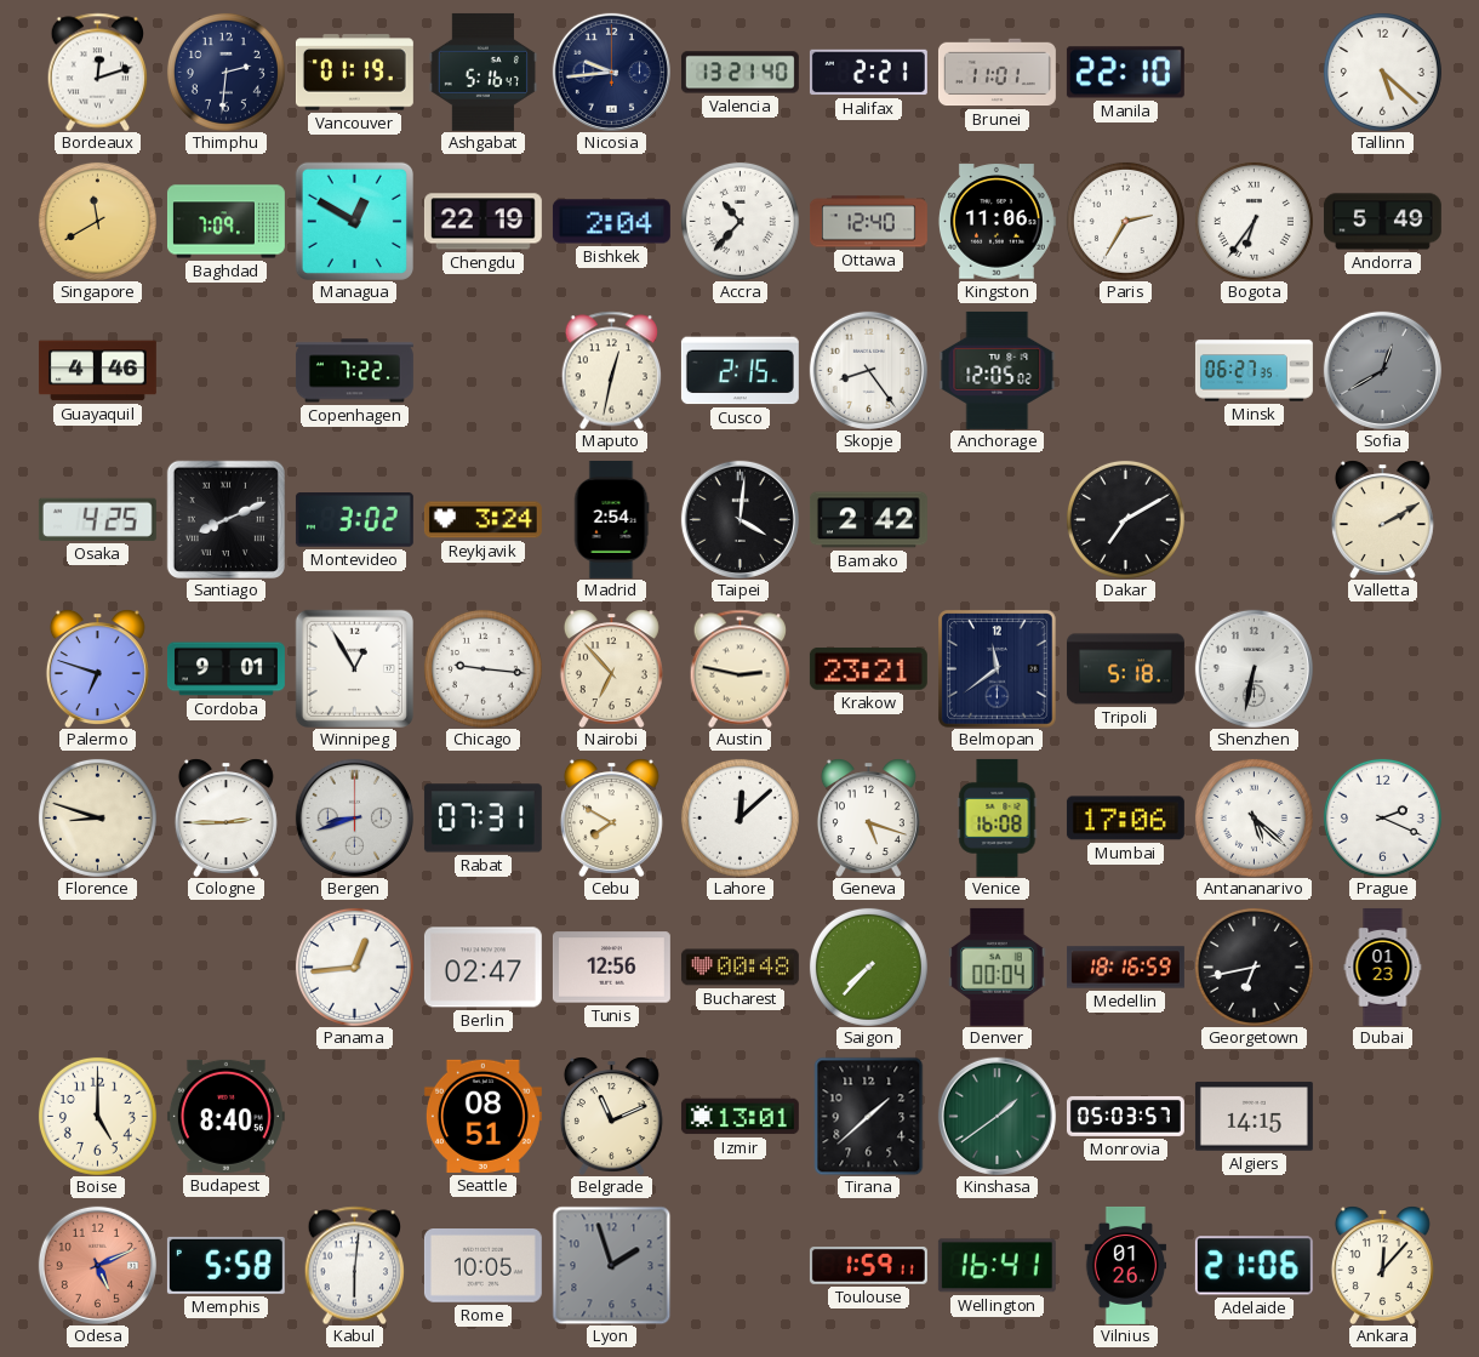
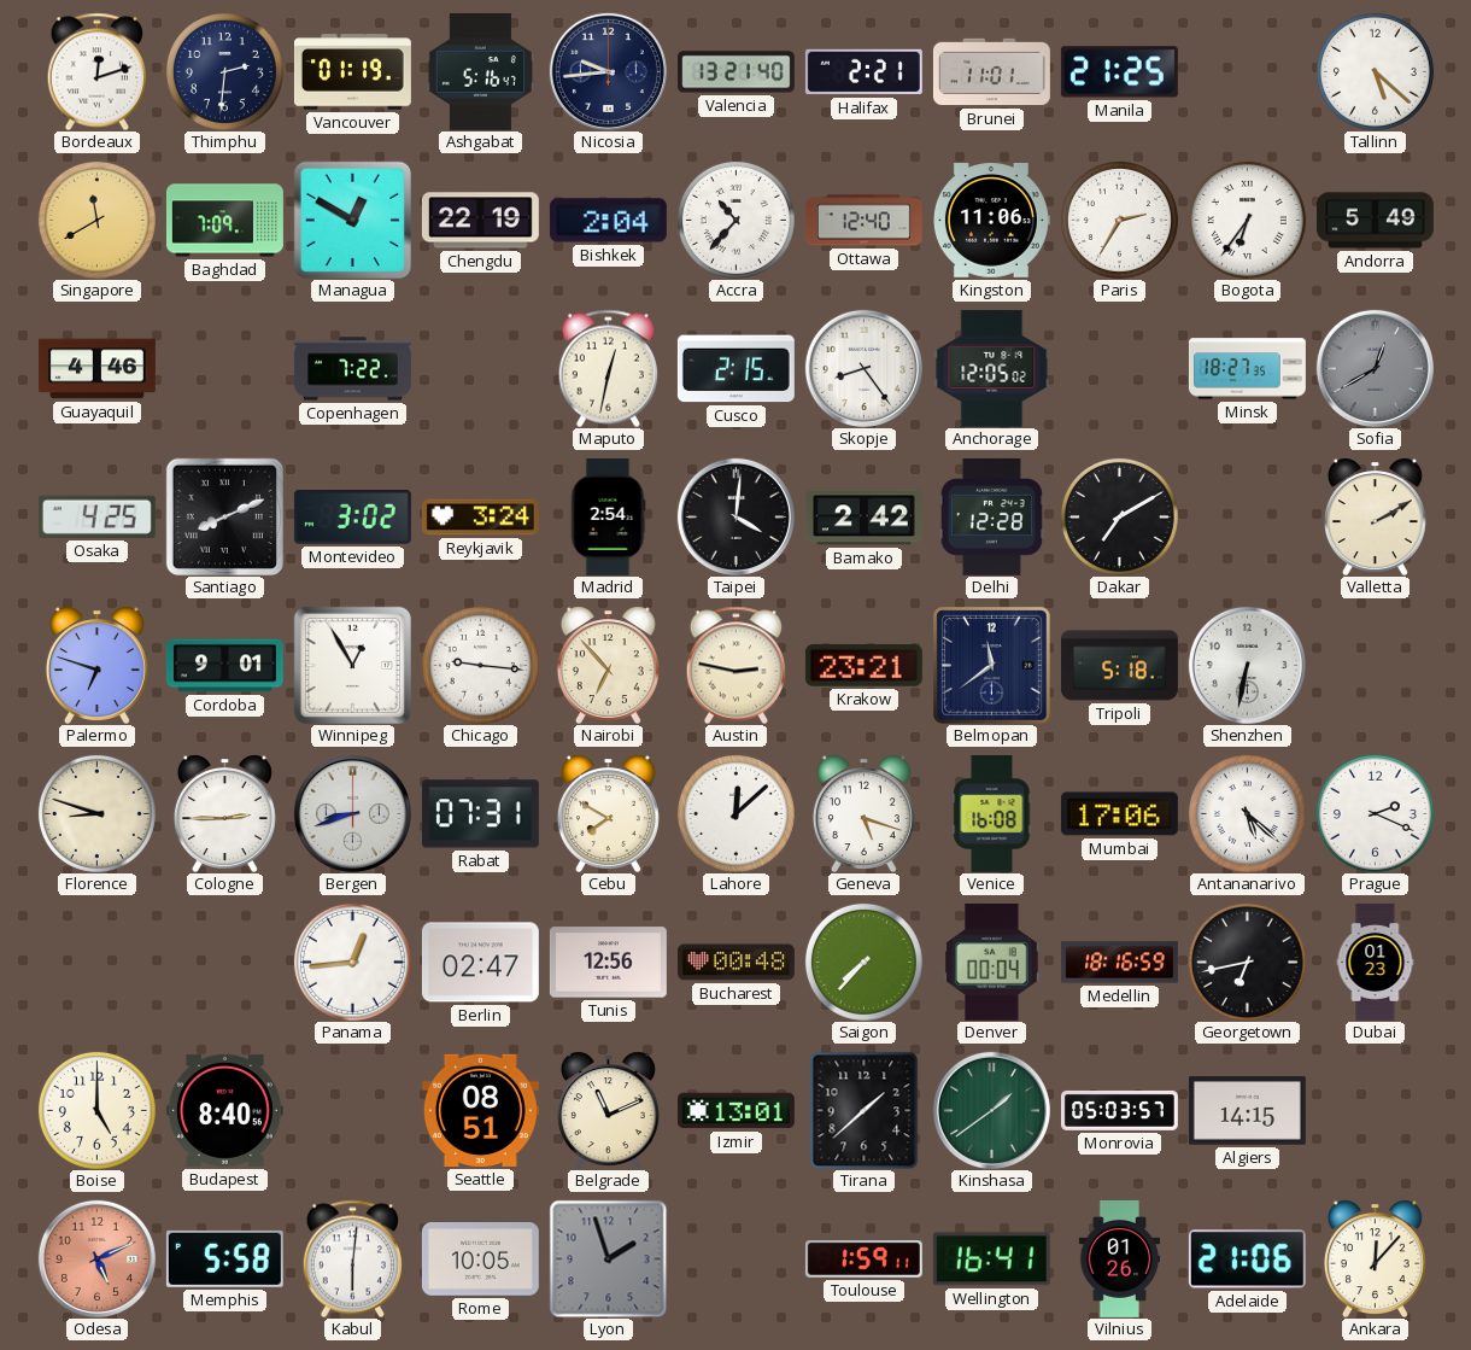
Manila: 22:10 -> 21:25 (1119, 72)
Minsk: 06:27 -> 18:27 (1247, 369)
Delhi: none -> 12:28 (991, 516)
